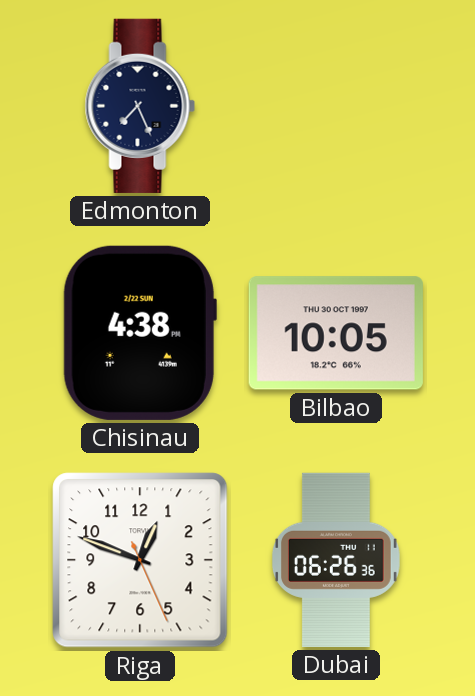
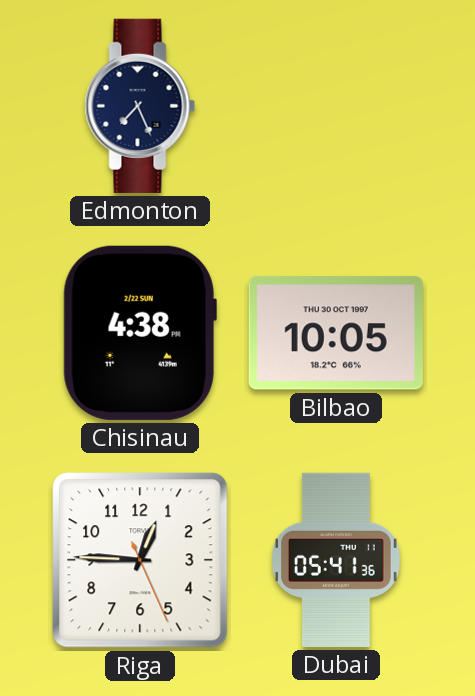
Riga: 12:48 -> 12:45 (140, 560)
Dubai: 06:26 -> 05:41 (336, 560)
